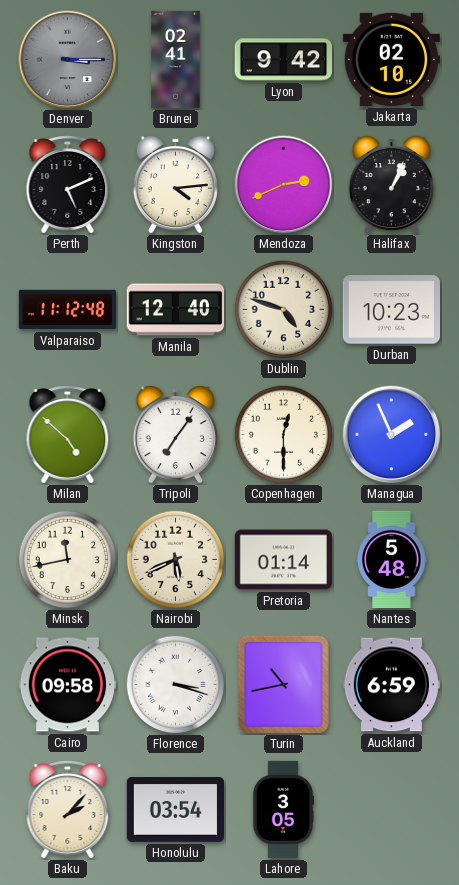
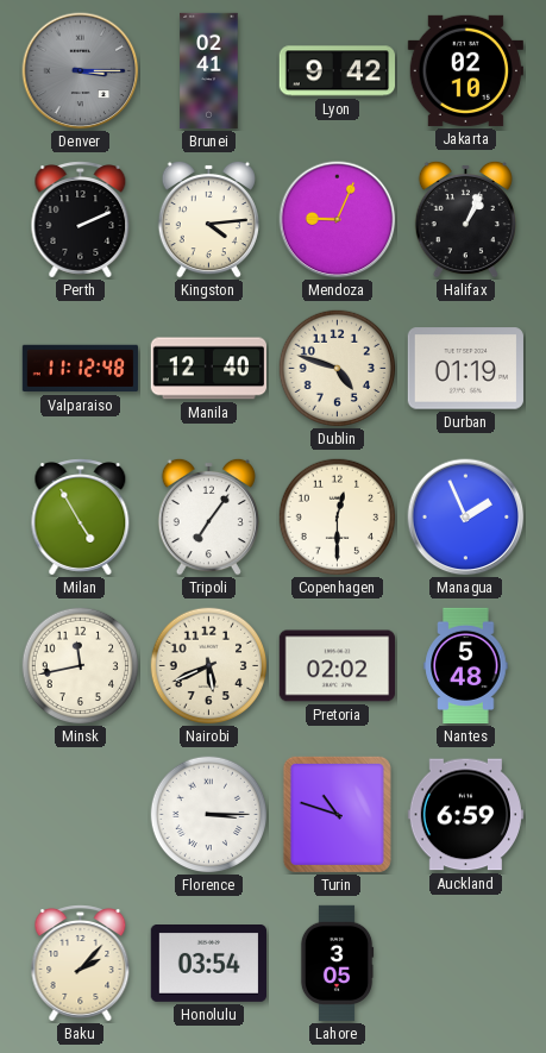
Perth: 5:11 -> 2:11 (81, 220)
Mendoza: 2:41 -> 9:04 (338, 220)
Durban: 10:23 -> 01:19 (465, 369)
Milan: 4:52 -> 4:55 (81, 518)
Pretoria: 01:14 -> 02:02 (337, 666)
Cairo: 09:58 -> none (67, 685)
Florence: 3:18 -> 3:15 (209, 815)
Turin: 10:43 -> 10:48 (337, 814)
